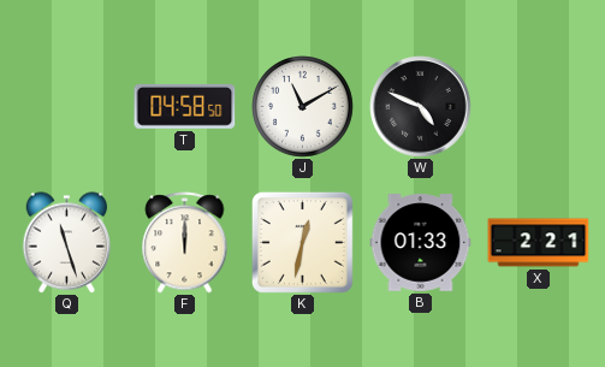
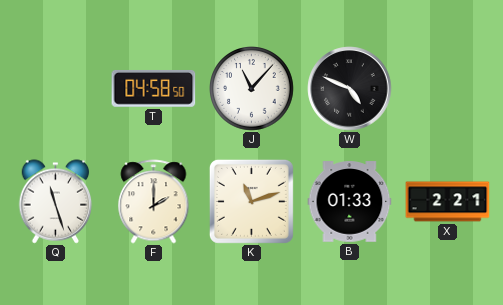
J: 11:10 -> 11:07 (252, 89)
F: 12:00 -> 2:00 (154, 202)
K: 12:32 -> 11:12 (251, 201)
